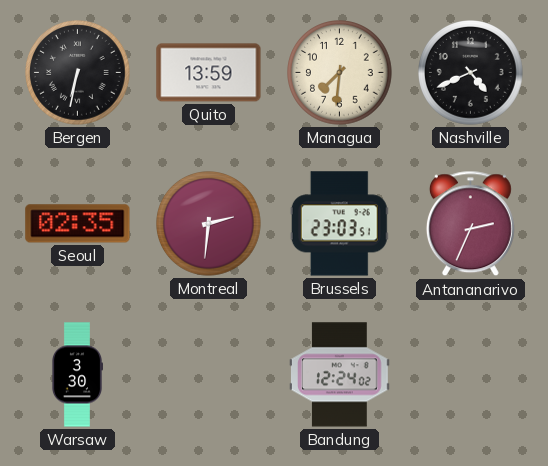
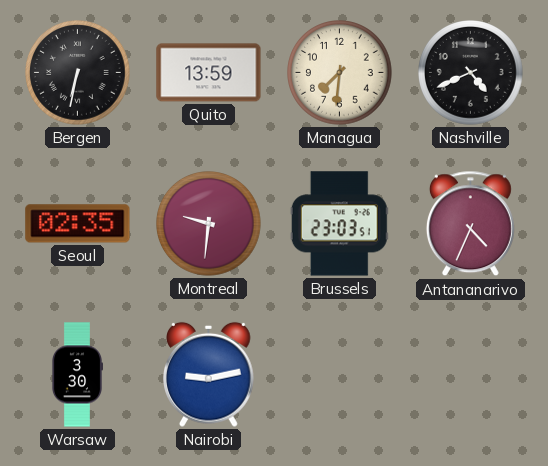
Montreal: 2:31 -> 9:31 (209, 224)
Antananarivo: 2:34 -> 4:34 (470, 224)
Nairobi: none -> 9:13 (209, 374)
Bandung: 12:24 -> none (340, 375)
